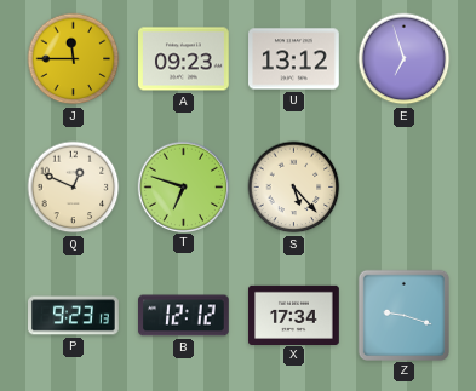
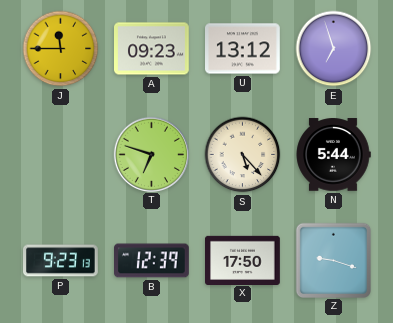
Q: 12:49 -> none (74, 188)
N: none -> 5:44 (333, 155)
B: 12:12 -> 12:39 (152, 261)
X: 17:34 -> 17:50 (243, 260)
